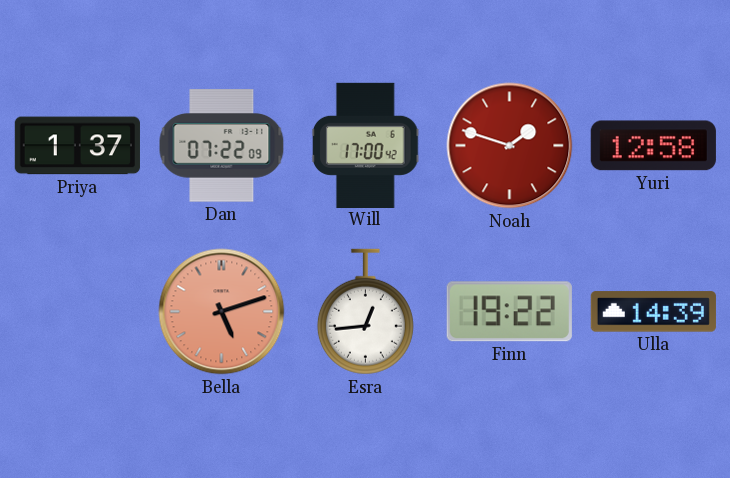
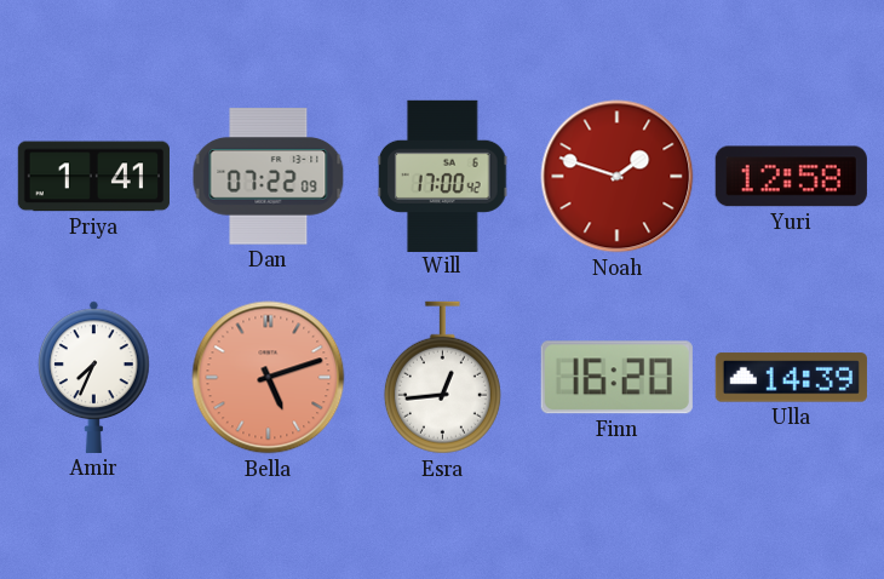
Priya: 1:37 -> 1:41 (93, 177)
Amir: none -> 7:34 (94, 377)
Finn: 19:22 -> 16:20 (616, 378)
